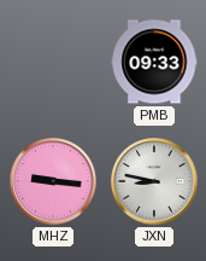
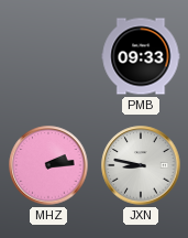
MHZ: 9:16 -> 2:14 (48, 165)
